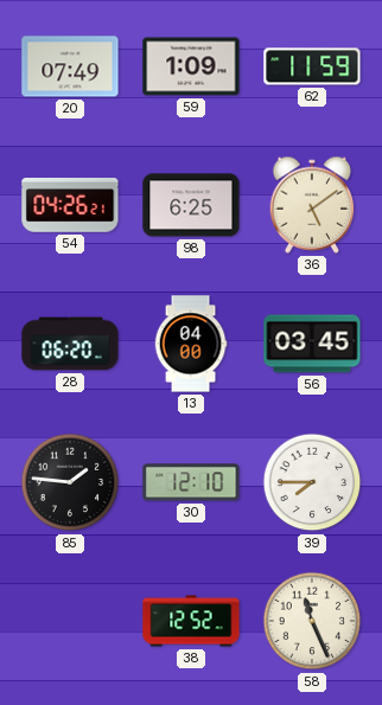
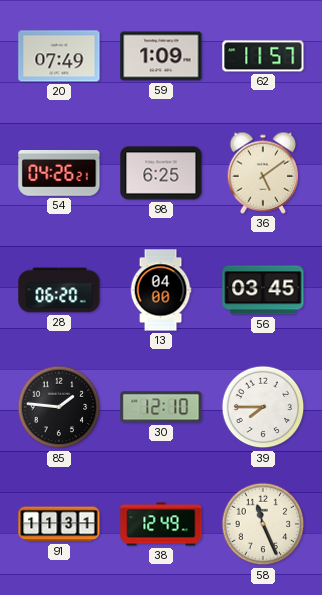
62: 11:59 -> 11:57 (263, 56)
91: none -> 11:31 (59, 524)
38: 12:52 -> 12:49 (161, 524)
